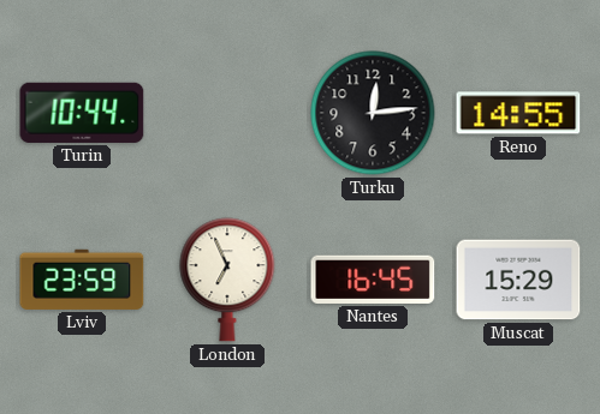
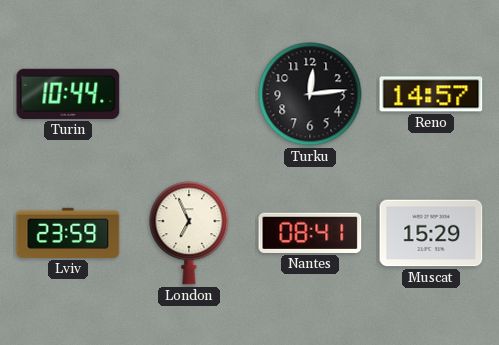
Reno: 14:55 -> 14:57 (431, 94)
Nantes: 16:45 -> 08:41 (310, 233)
